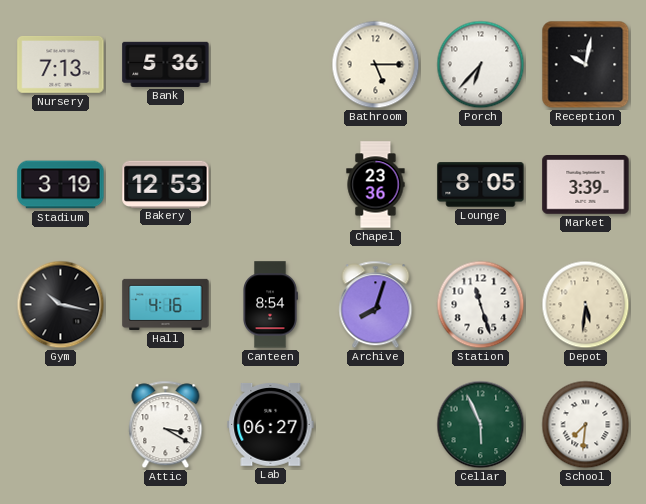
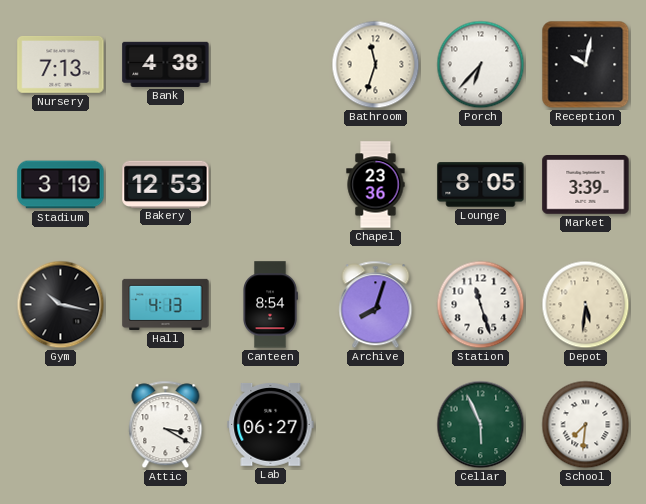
Bank: 5:36 -> 4:38 (166, 64)
Bathroom: 5:15 -> 11:33 (376, 65)
Hall: 4:16 -> 4:13 (166, 304)
